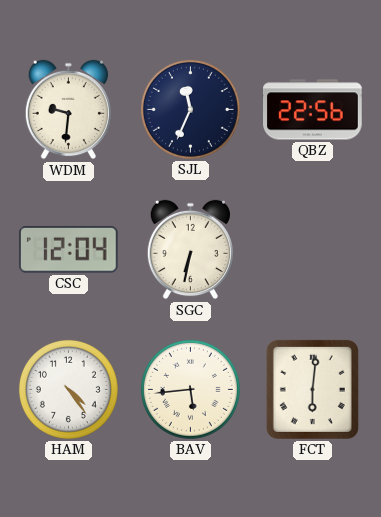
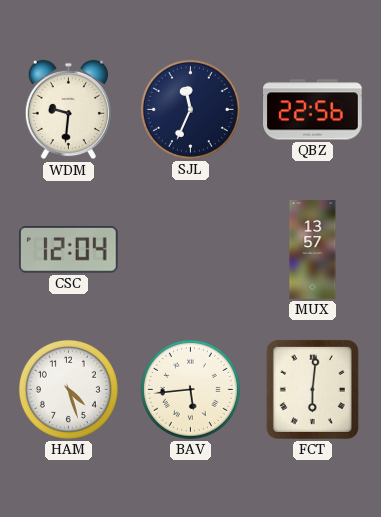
SGC: 6:32 -> none (190, 250)
MUX: none -> 13:57 (313, 250)
HAM: 4:24 -> 4:27 (68, 389)
